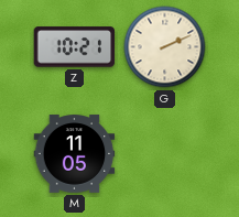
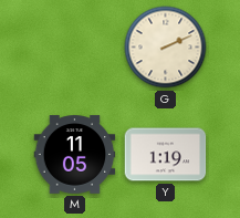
Z: 10:21 -> none (75, 47)
Y: none -> 1:19 (166, 155)
